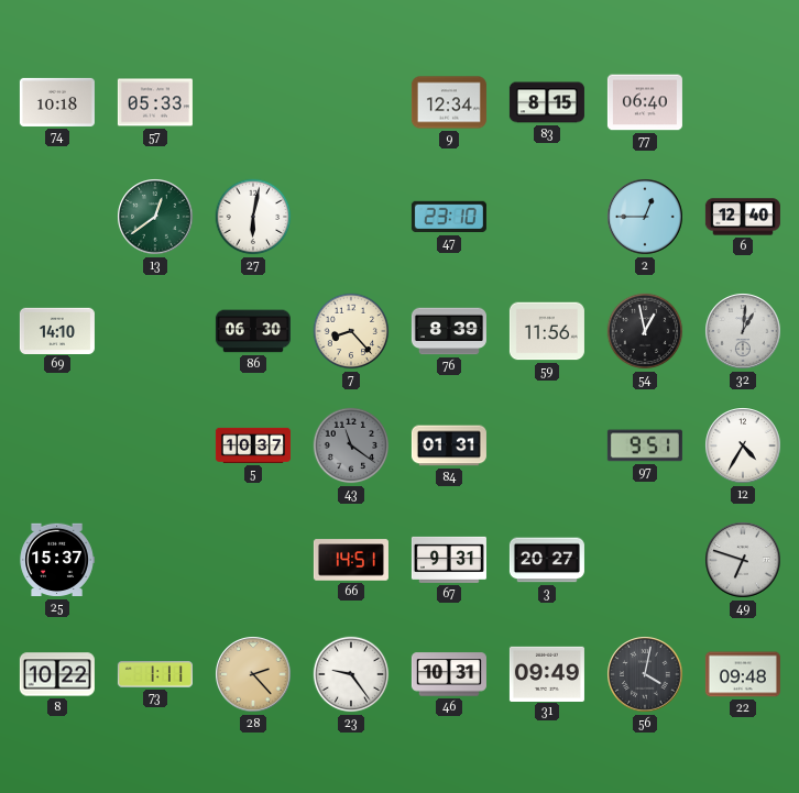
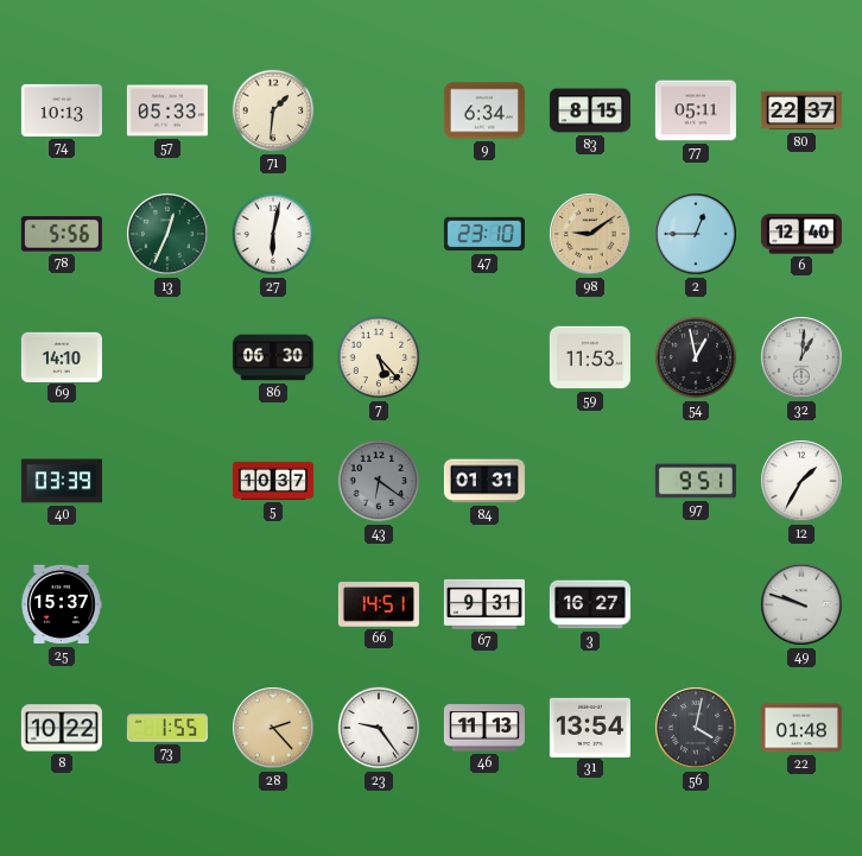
74: 10:18 -> 10:13 (62, 110)
71: none -> 1:31 (273, 110)
9: 12:34 -> 6:34 (484, 110)
77: 06:40 -> 05:11 (696, 110)
80: none -> 22:37 (801, 110)
78: none -> 5:56 (62, 234)
13: 12:39 -> 12:34 (167, 234)
98: none -> 9:09 (590, 234)
7: 8:23 -> 5:23 (379, 357)
76: 8:39 -> none (449, 331)
59: 11:56 -> 11:53 (590, 357)
40: none -> 03:39 (62, 481)
43: 11:21 -> 6:21 (379, 481)
12: 4:35 -> 1:35 (801, 481)
3: 20:27 -> 16:27 (590, 604)
49: 6:48 -> 9:48 (801, 604)
73: 1:11 -> 1:55 (167, 728)
46: 10:31 -> 11:13 (484, 728)
31: 09:49 -> 13:54 (590, 727)
22: 09:48 -> 01:48 (801, 728)
